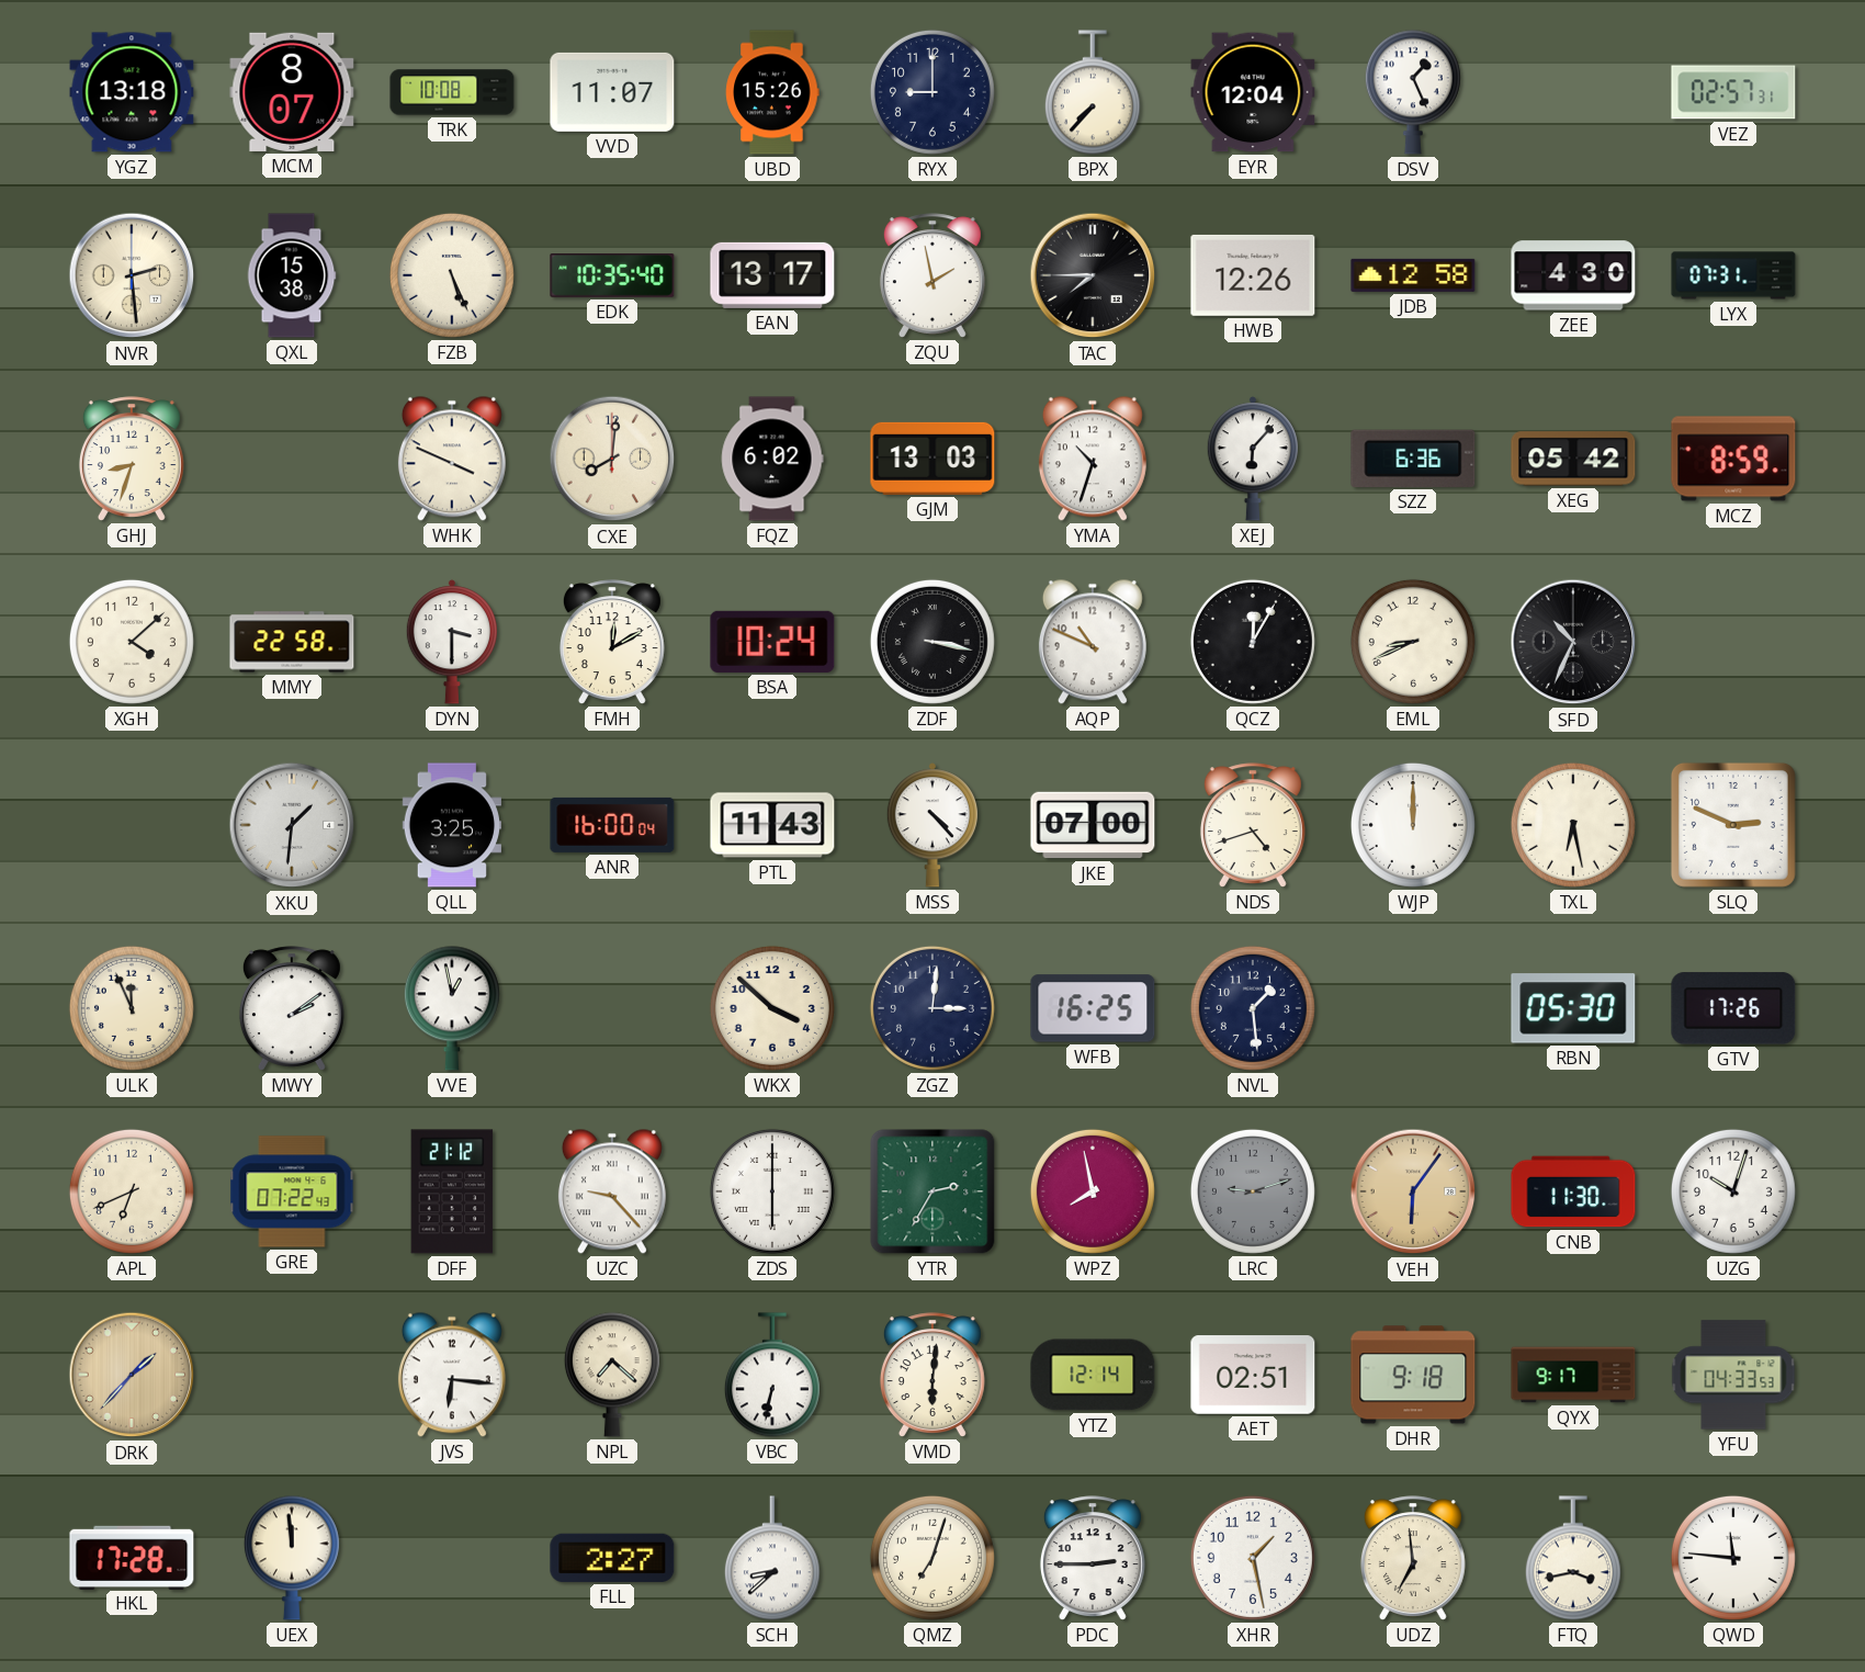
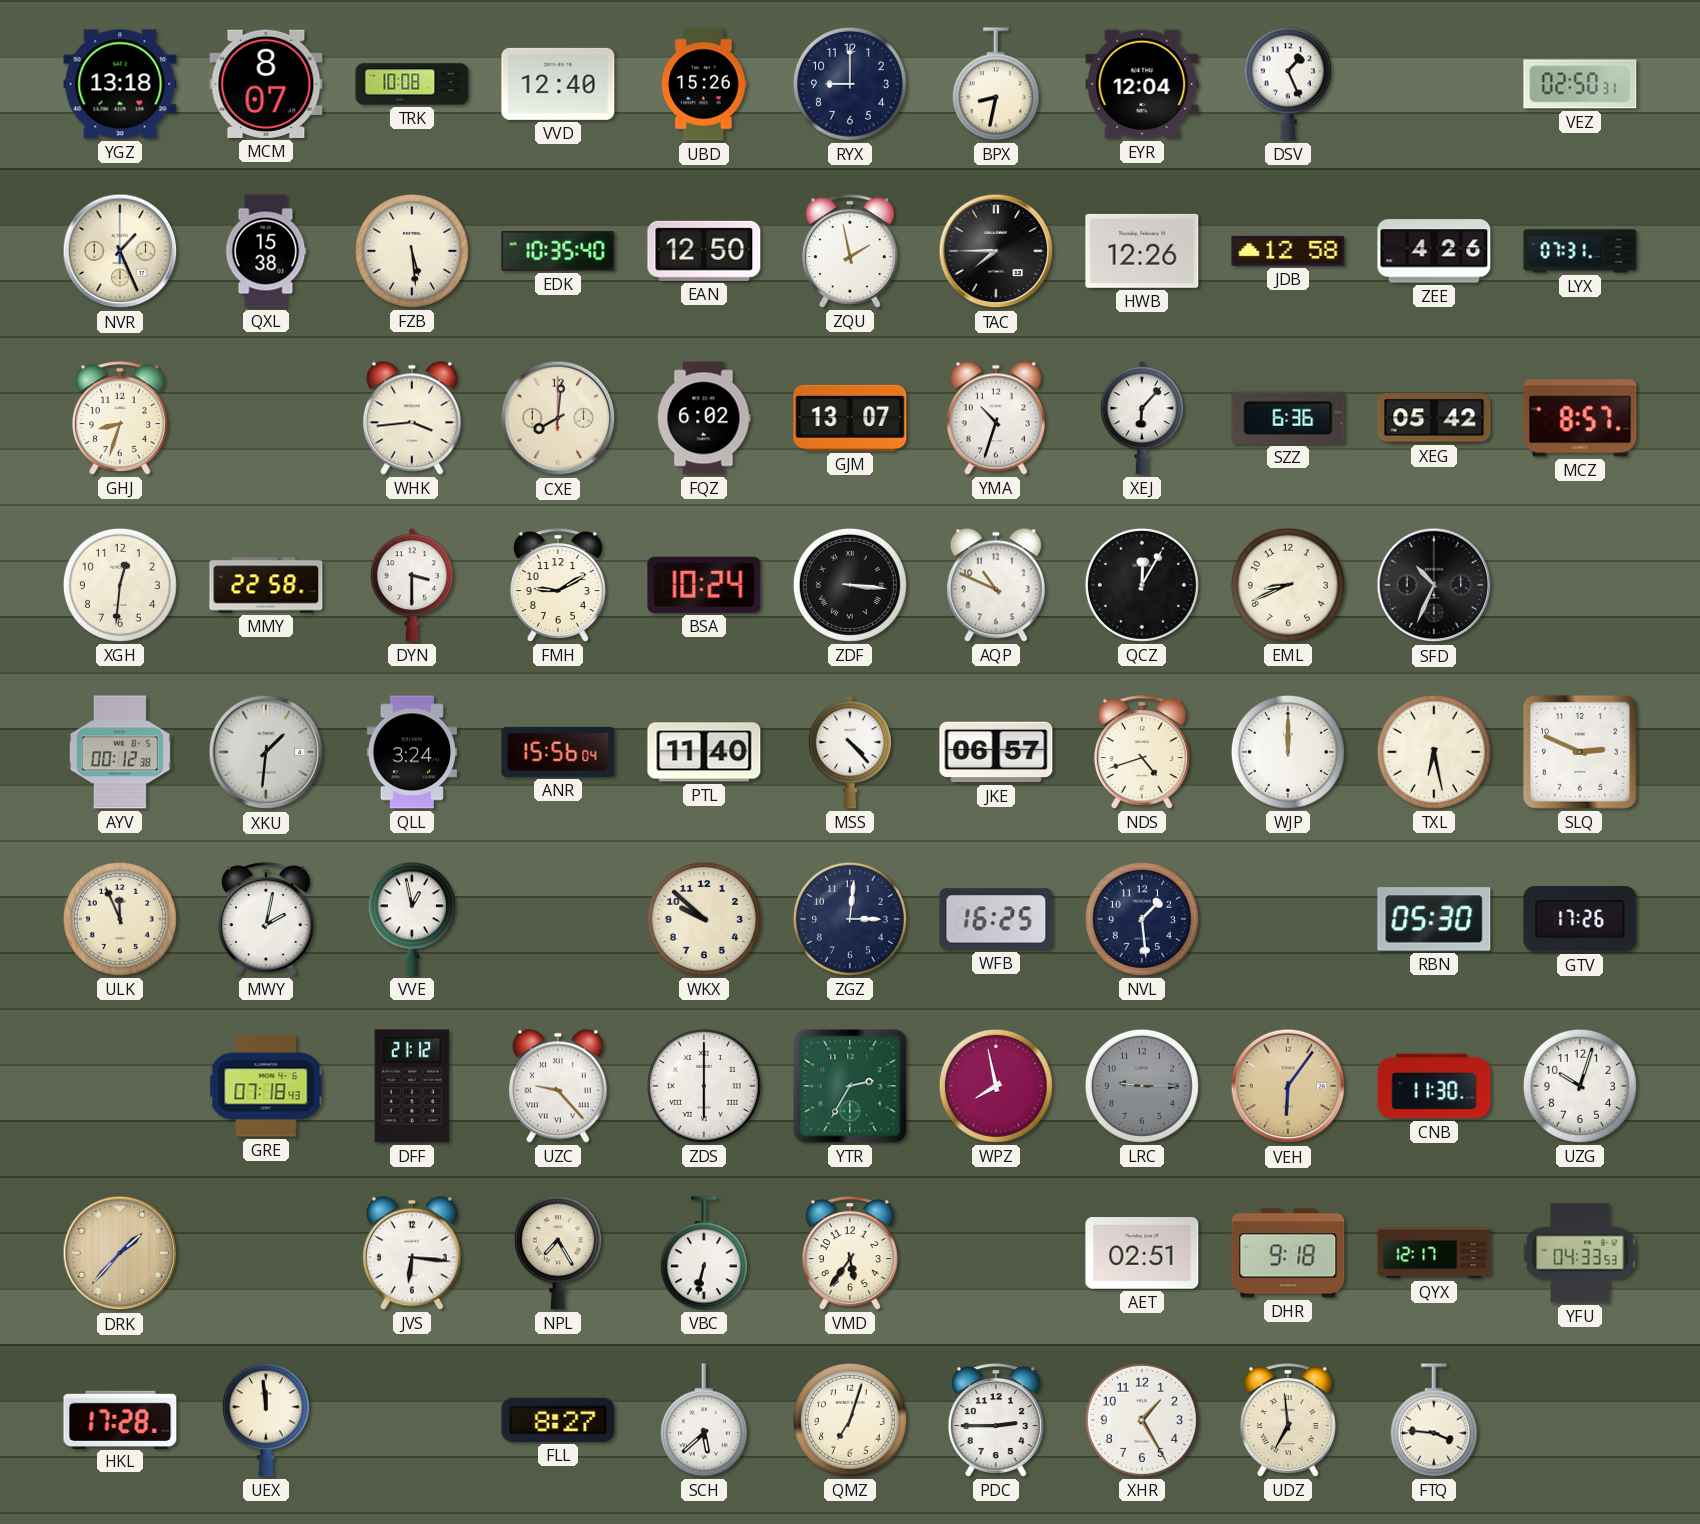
VVD: 11:07 -> 12:40 (558, 84)
BPX: 7:37 -> 8:32 (996, 84)
VEZ: 02:57 -> 02:50 (1580, 84)
NVR: 2:29 -> 1:26 (120, 251)
FZB: 5:26 -> 5:29 (412, 251)
EAN: 13:17 -> 12:50 (704, 251)
ZEE: 4:30 -> 4:26 (1434, 251)
WHK: 3:49 -> 3:44 (412, 418)
GJM: 13:03 -> 13:07 (850, 418)
MCZ: 8:59 -> 8:57 (1580, 418)
XGH: 4:08 -> 12:31 (120, 585)
FMH: 12:10 -> 9:10 (558, 585)
ZDF: 3:17 -> 3:16 (850, 585)
AYV: none -> 00:12 (120, 752)
QLL: 3:25 -> 3:24 (411, 752)
ANR: 16:00 -> 15:56 (558, 752)
PTL: 11:43 -> 11:40 (704, 752)
JKE: 07:00 -> 06:57 (996, 752)
MWY: 2:09 -> 2:02 (266, 919)
WKX: 3:52 -> 9:52 (704, 919)
APL: 6:41 -> none (132, 1191)
GRE: 07:22 -> 07:18 (266, 1086)
LRC: 9:12 -> 9:15 (1142, 1086)
NPL: 7:22 -> 7:25 (558, 1253)
VMD: 6:01 -> 5:36 (850, 1253)
YTZ: 12:14 -> none (1093, 1375)
QYX: 9:17 -> 12:17 (1434, 1253)
FLL: 2:27 -> 8:27 (558, 1420)
SCH: 8:38 -> 5:38 (704, 1420)
XHR: 1:28 -> 1:25 (1142, 1420)
FTQ: 3:43 -> 3:46 (1434, 1420)
QWD: 11:46 -> none (1733, 1558)
